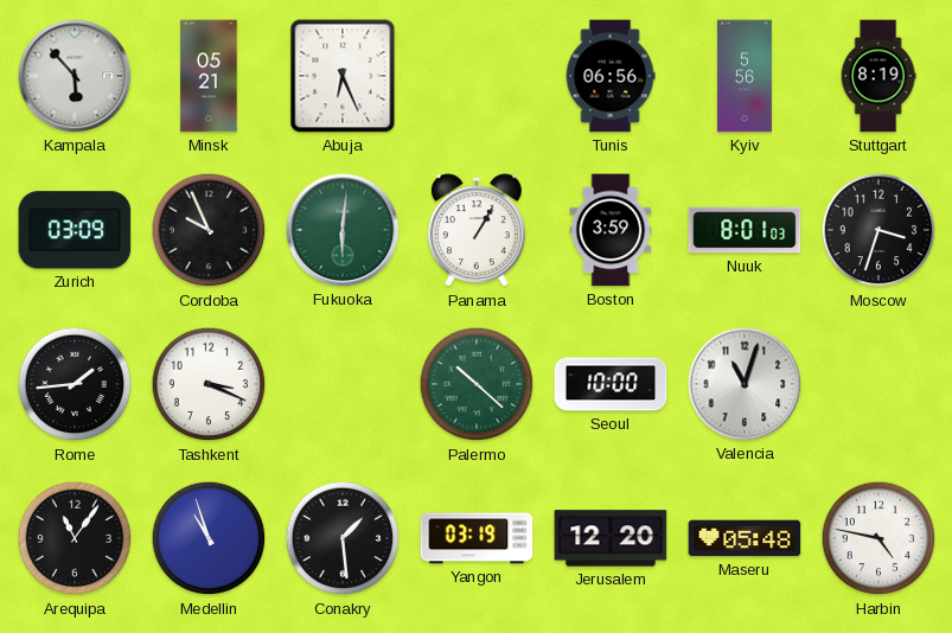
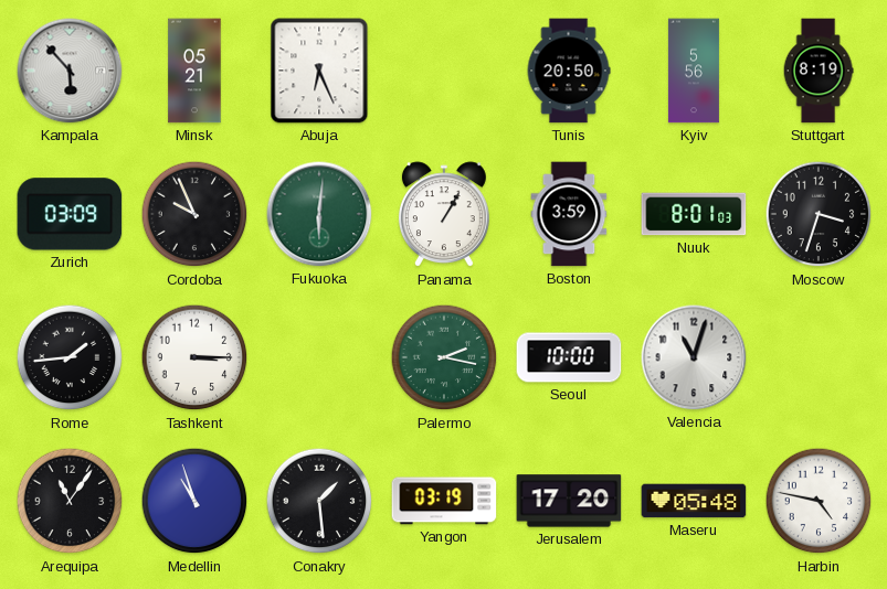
Tunis: 06:56 -> 20:50 (569, 71)
Tashkent: 3:19 -> 3:15 (194, 357)
Palermo: 10:22 -> 2:17 (444, 357)
Jerusalem: 12:20 -> 17:20 (569, 501)
